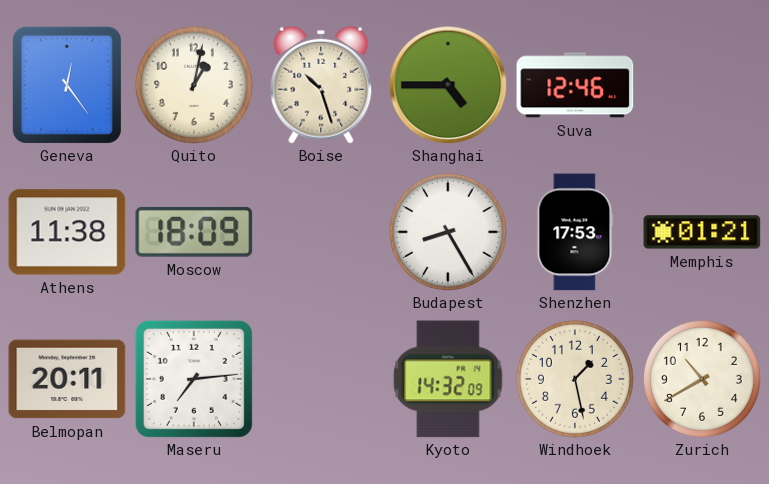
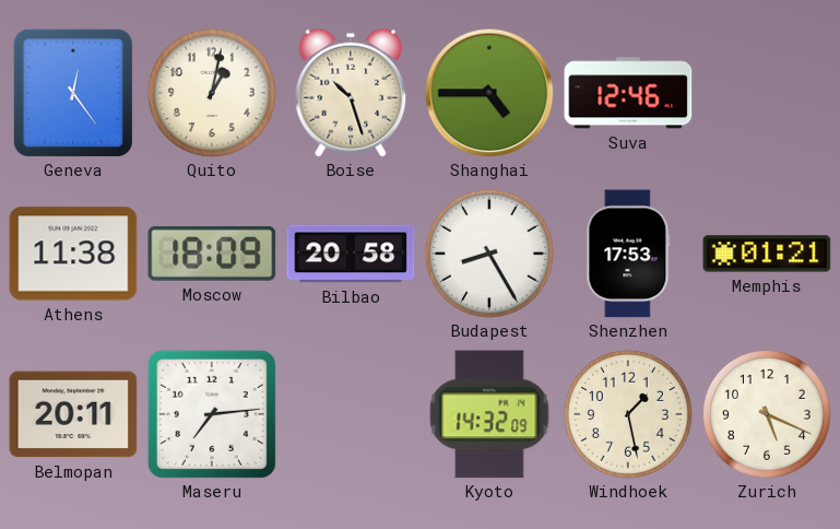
Bilbao: none -> 20:58 (351, 254)
Zurich: 10:40 -> 5:19 (767, 414)
